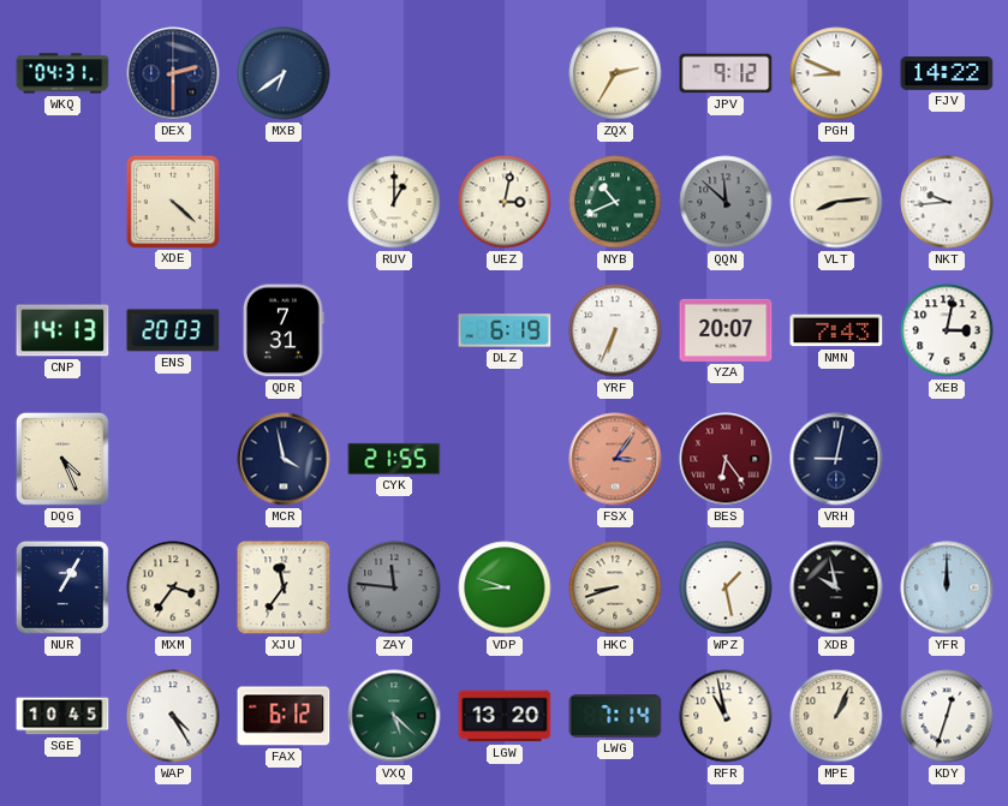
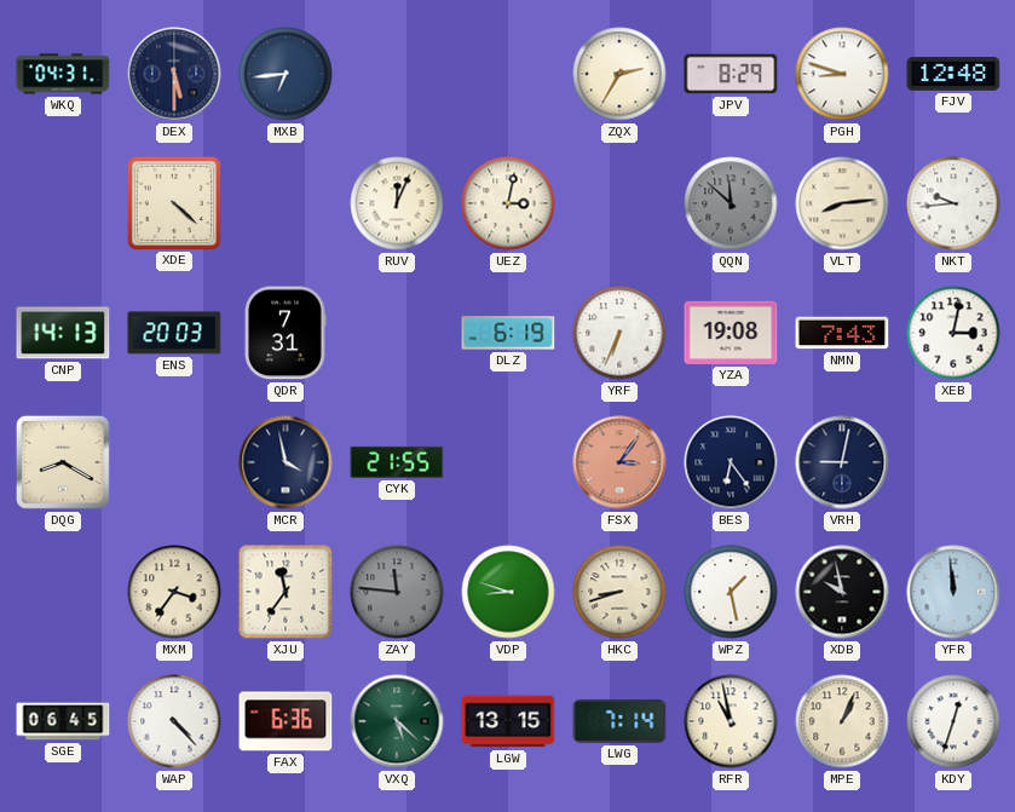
DEX: 2:30 -> 5:30 (174, 74)
MXB: 6:39 -> 6:44 (286, 74)
JPV: 9:12 -> 8:29 (731, 74)
PGH: 8:49 -> 8:48 (842, 74)
FJV: 14:22 -> 12:48 (953, 75)
RUV: 1:00 -> 12:04 (397, 203)
NYB: 10:41 -> none (615, 202)
YZA: 20:07 -> 19:08 (731, 333)
DQG: 4:26 -> 8:20 (63, 462)
BES dial: burgundy -> navy (731, 462)
NUR: 1:05 -> none (62, 587)
YFR: 12:00 -> 11:59 (953, 592)
SGE: 10:45 -> 06:45 (63, 721)
WAP: 4:25 -> 4:23 (174, 721)
FAX: 6:12 -> 6:36 (286, 721)
LGW: 13:20 -> 13:15 (508, 721)
